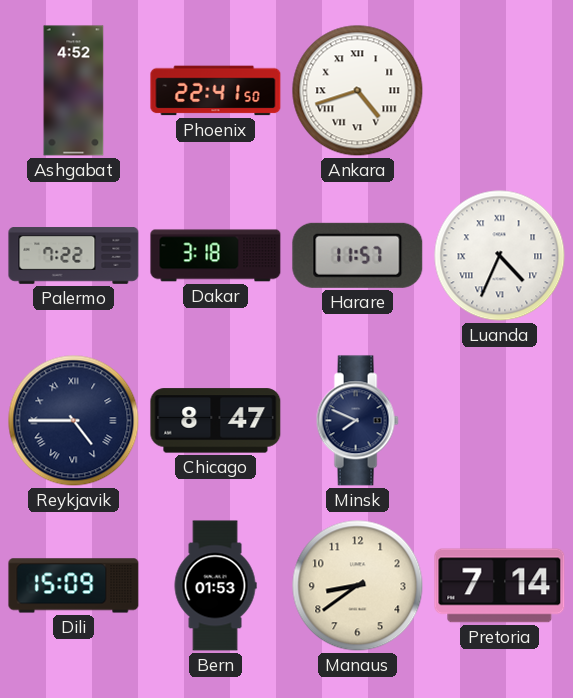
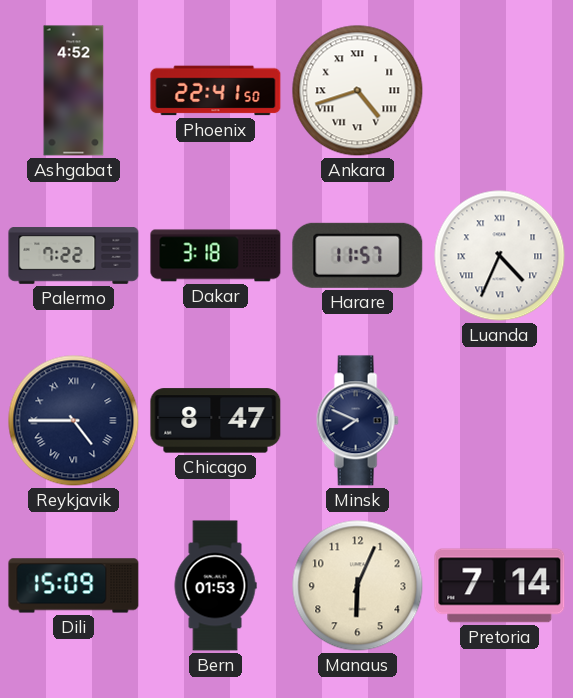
Manaus: 8:39 -> 6:04 (358, 586)
